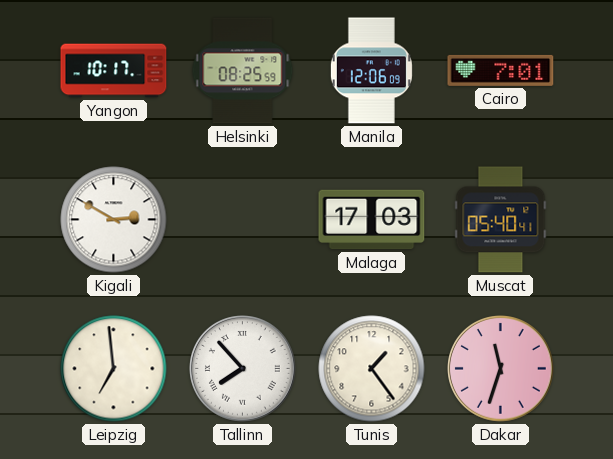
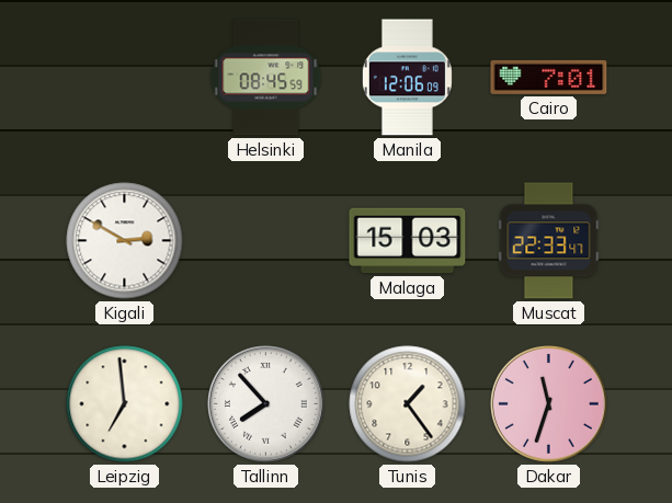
Yangon: 10:17 -> none (114, 71)
Helsinki: 08:25 -> 08:45 (266, 78)
Malaga: 17:03 -> 15:03 (408, 241)
Muscat: 05:40 -> 22:33 (549, 241)
